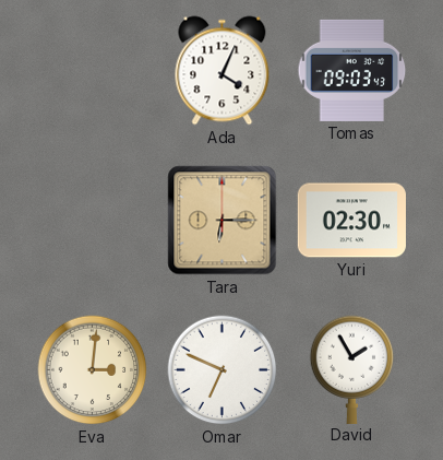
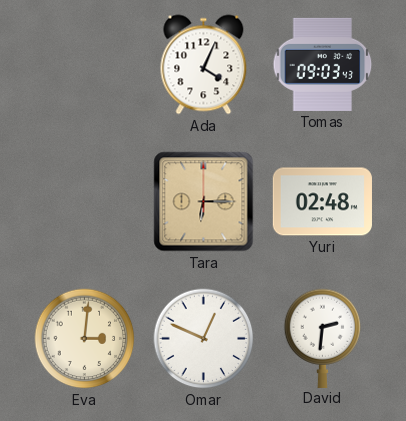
Yuri: 02:30 -> 02:48 (322, 202)
Omar: 6:49 -> 12:49 (204, 339)
David: 1:55 -> 2:31 (323, 338)
